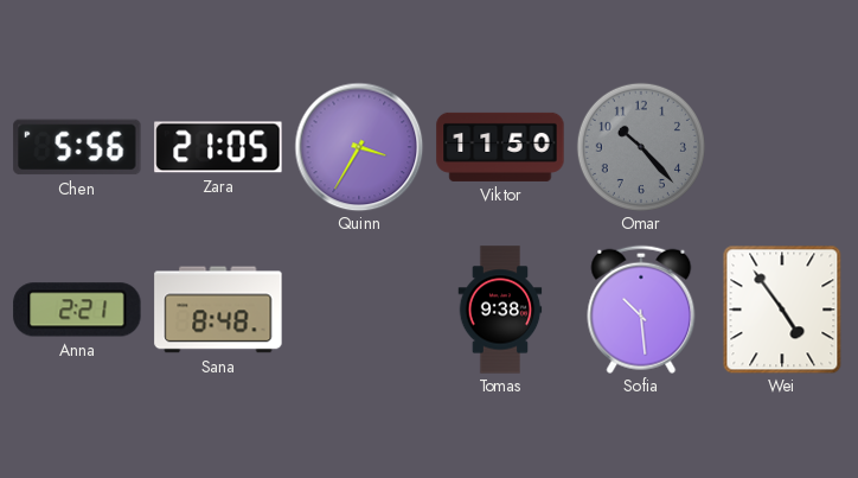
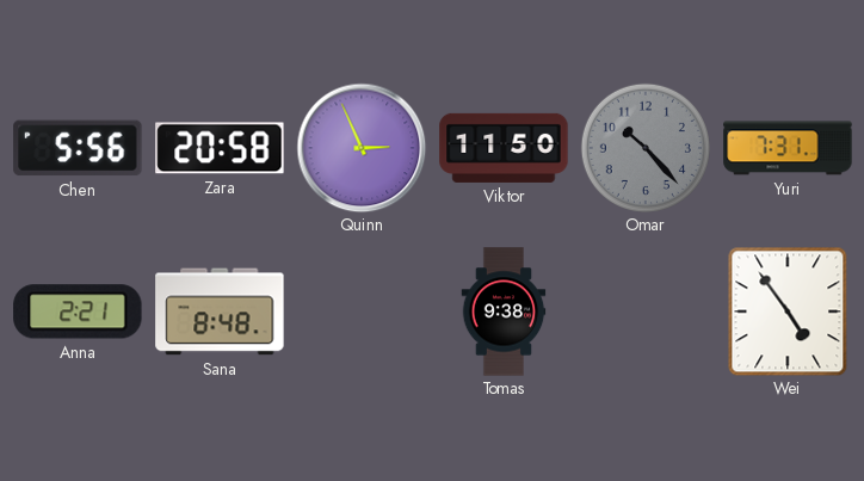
Zara: 21:05 -> 20:58 (220, 148)
Quinn: 3:35 -> 2:56 (362, 148)
Yuri: none -> 7:31 (788, 148)
Sofia: 10:29 -> none (641, 310)
